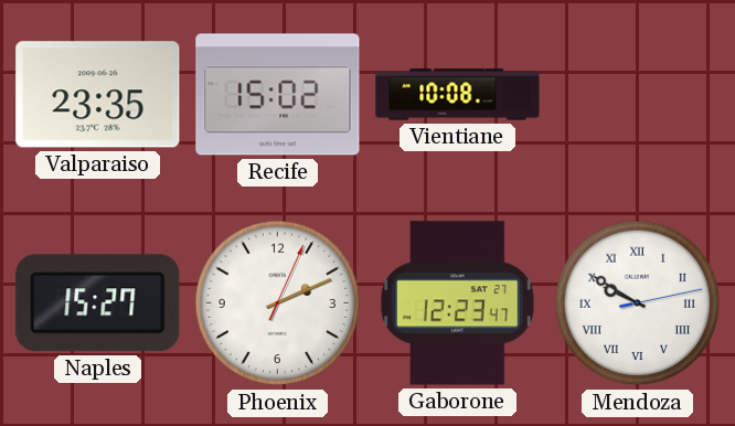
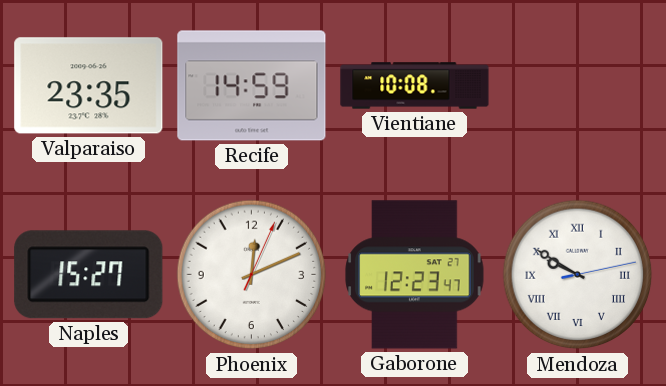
Recife: 15:02 -> 14:59 (252, 86)
Phoenix: 2:11 -> 12:11 (252, 275)
